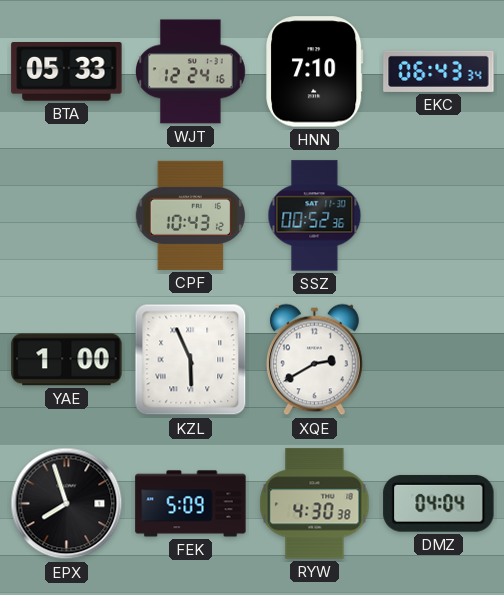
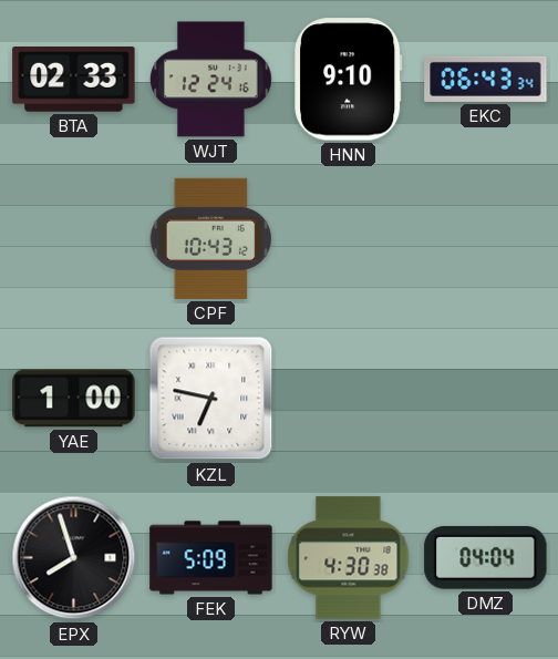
BTA: 05:33 -> 02:33 (74, 80)
HNN: 7:10 -> 9:10 (349, 80)
SSZ: 00:52 -> none (315, 216)
KZL: 5:56 -> 6:47 (211, 399)
XQE: 2:40 -> none (314, 360)
